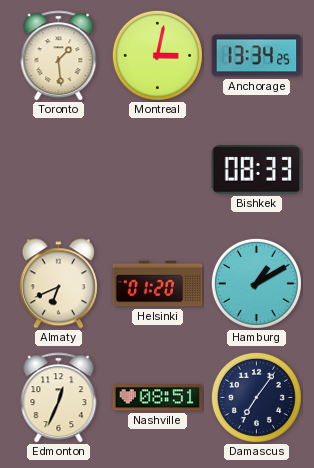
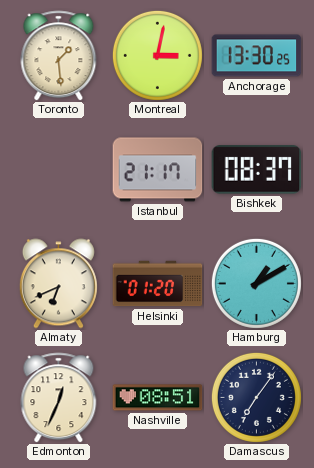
Anchorage: 13:34 -> 13:30 (257, 56)
Istanbul: none -> 21:17 (158, 170)
Bishkek: 08:33 -> 08:37 (257, 170)
